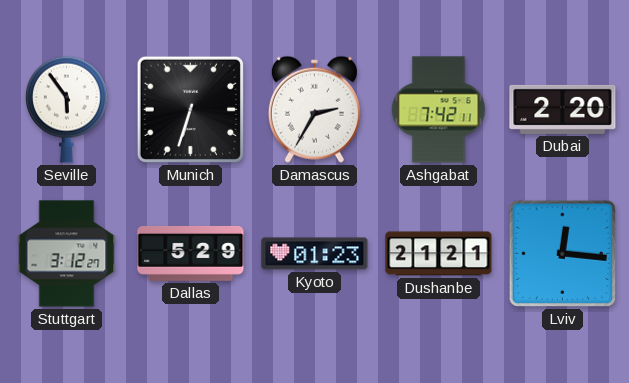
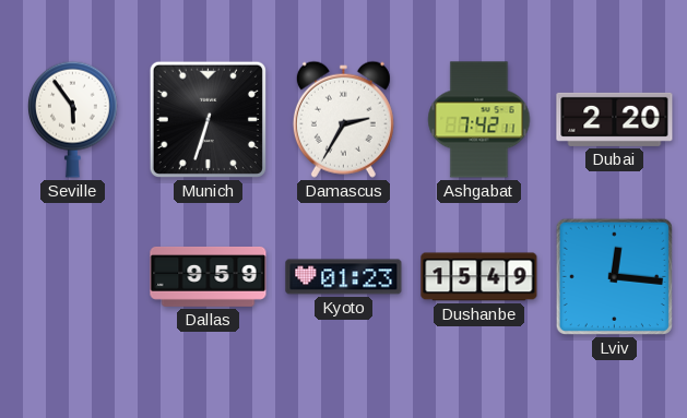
Stuttgart: 3:12 -> none (67, 254)
Dallas: 5:29 -> 9:59 (209, 276)
Dushanbe: 21:21 -> 15:49 (479, 277)
